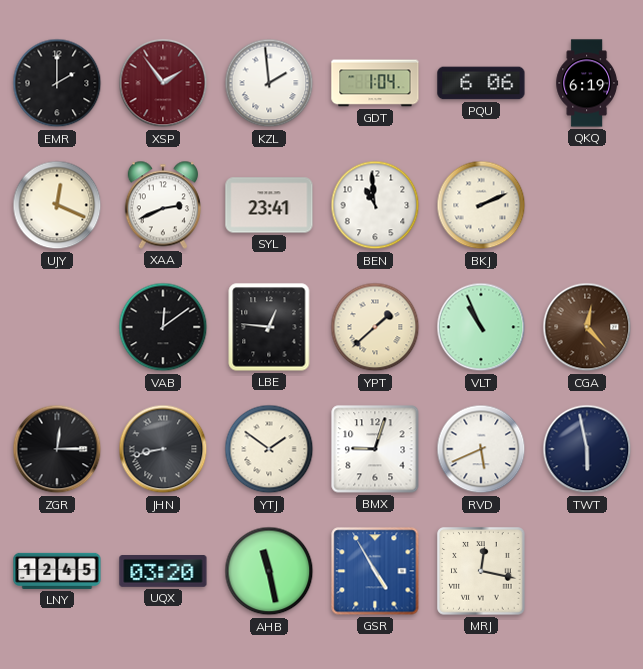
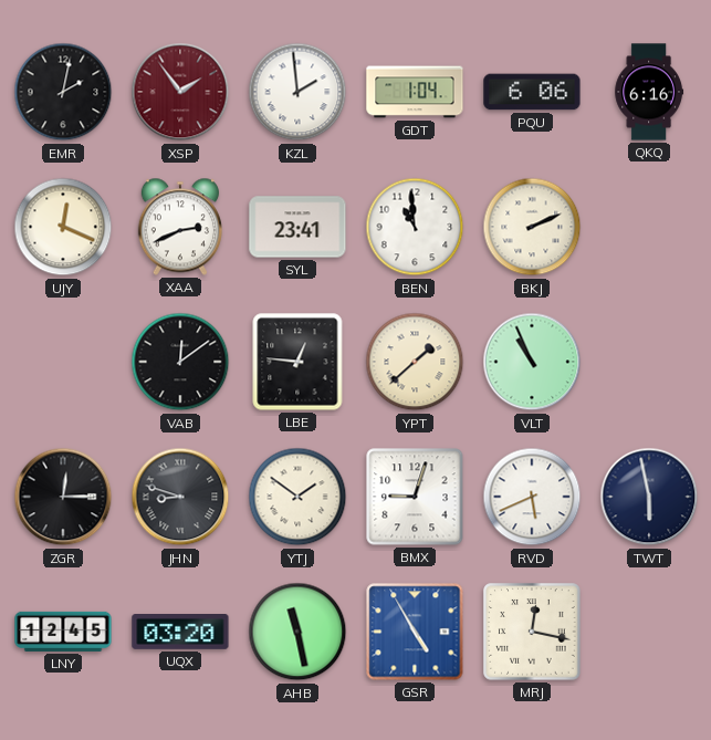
EMR: 2:00 -> 2:02 (63, 92)
QKQ: 6:19 -> 6:16 (649, 92)
CGA: 12:23 -> none (587, 327)
JHN: 8:43 -> 8:48 (180, 497)
